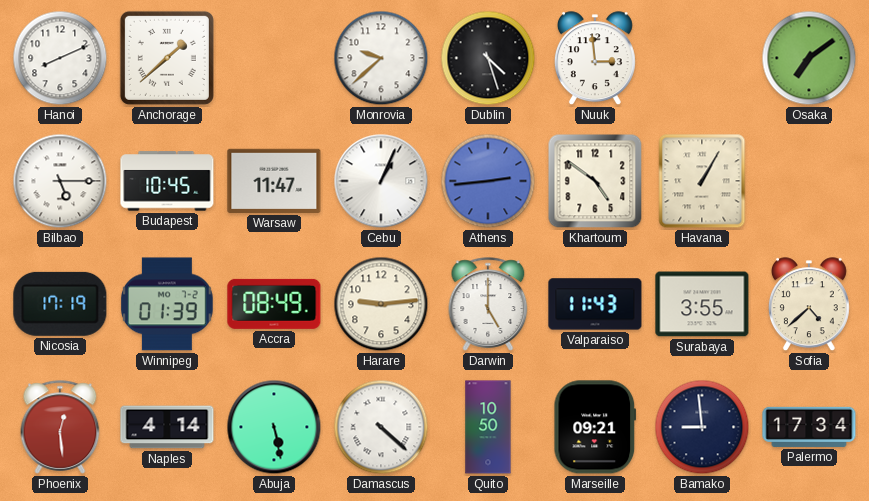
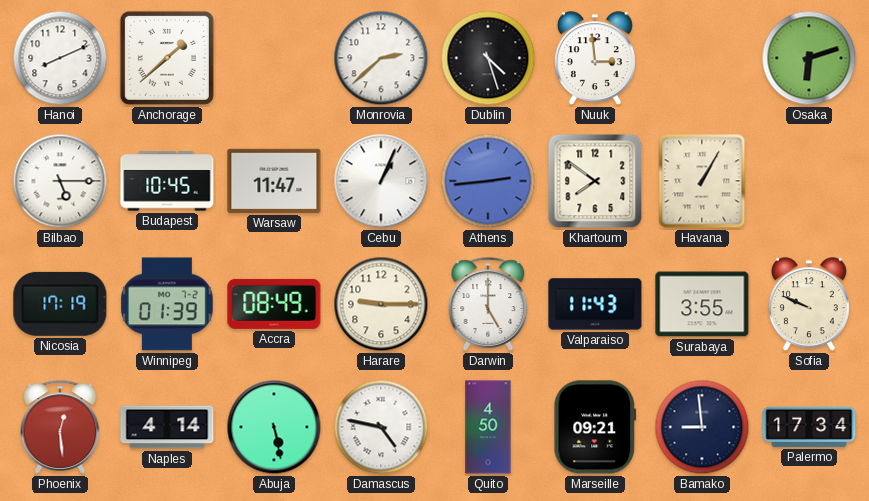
Monrovia: 9:38 -> 2:38 (381, 58)
Osaka: 7:09 -> 6:12 (809, 58)
Khartoum: 4:51 -> 7:51 (595, 181)
Harare: 9:14 -> 9:15 (381, 304)
Sofia: 4:38 -> 9:49 (809, 305)
Damascus: 4:22 -> 4:47 (381, 427)
Quito: 10:50 -> 4:50 (488, 427)
